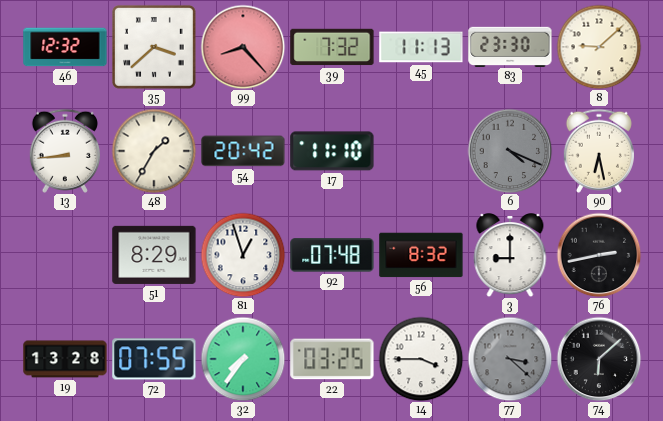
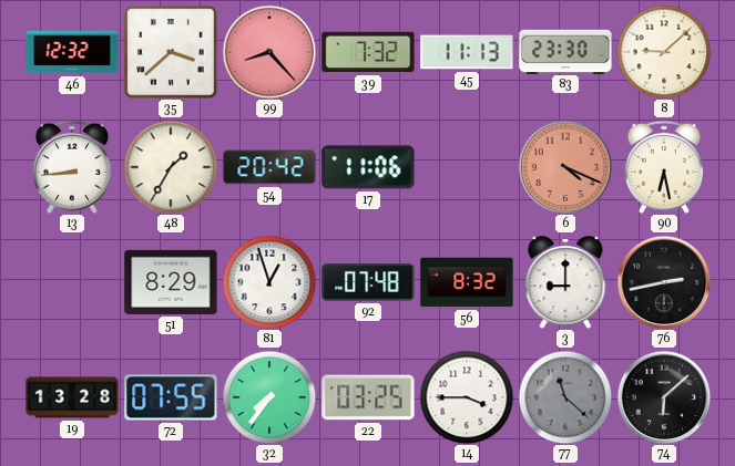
17: 11:10 -> 11:06 (368, 167)
6 dial: grey -> salmon (565, 167)
77: 3:22 -> 11:22 (565, 397)
